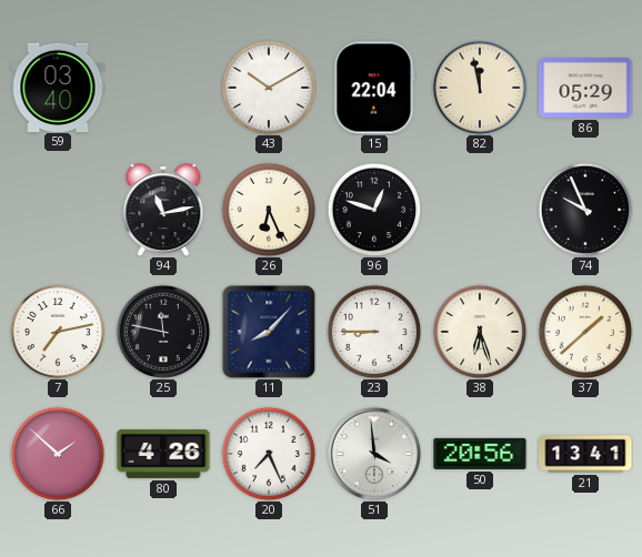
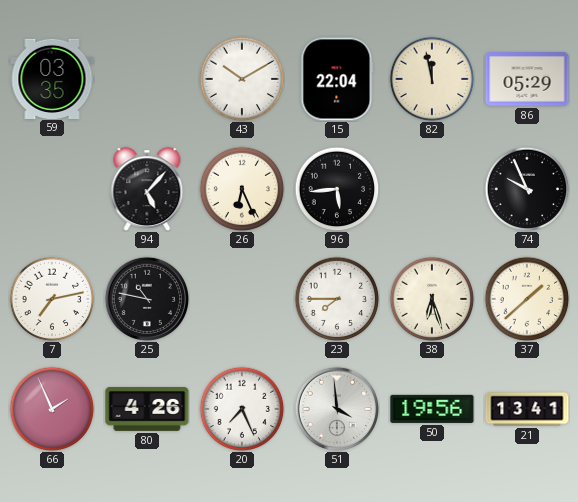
59: 03:40 -> 03:35 (52, 78)
94: 11:13 -> 5:07 (147, 189)
96: 12:48 -> 5:44 (337, 189)
25: 11:47 -> 10:47 (146, 298)
11: 8:07 -> none (269, 332)
23: 8:45 -> 7:45 (337, 299)
66: 1:52 -> 1:56 (52, 409)
50: 20:56 -> 19:56 (432, 409)
